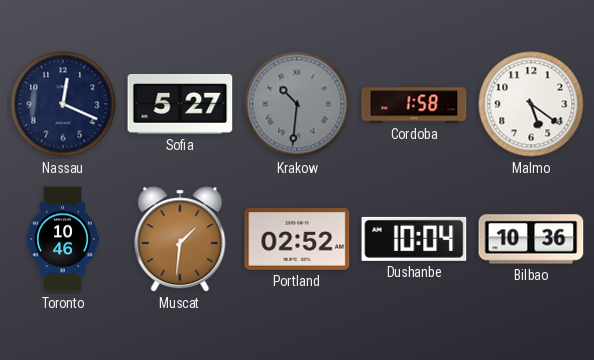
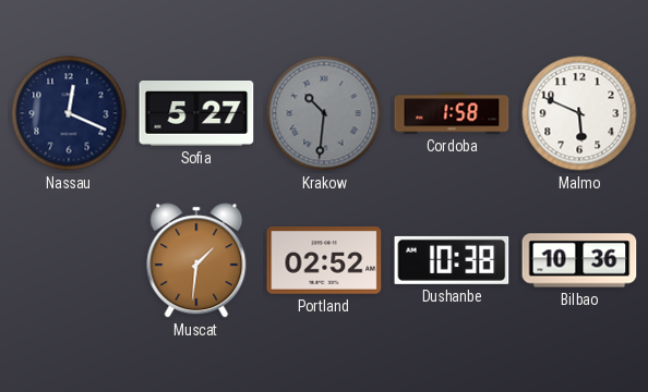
Malmo: 5:21 -> 5:49 (579, 113)
Toronto: 10:46 -> none (63, 239)
Dushanbe: 10:04 -> 10:38 (452, 260)
